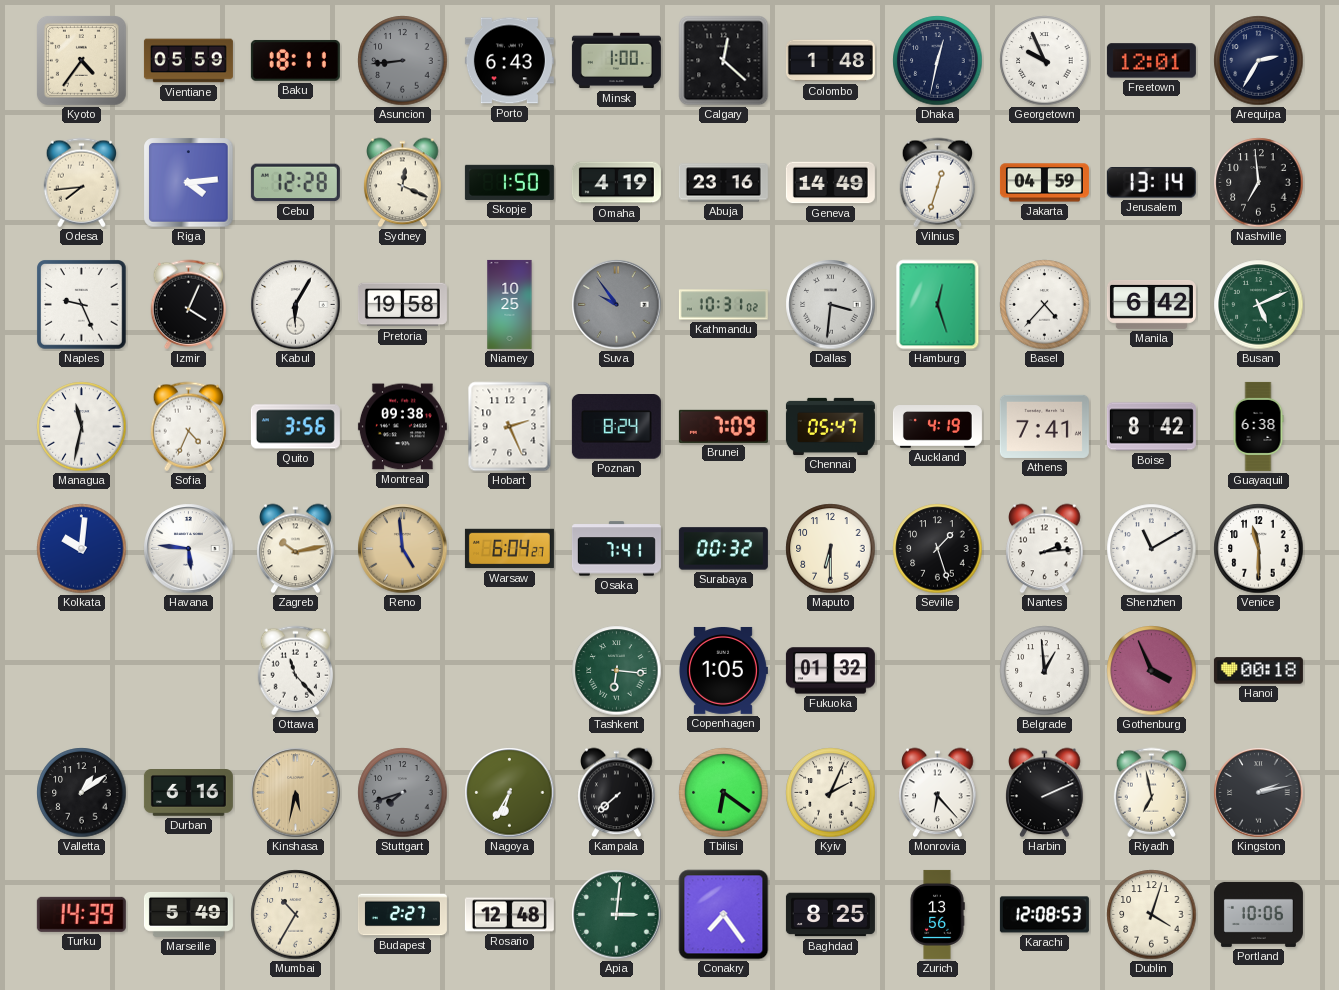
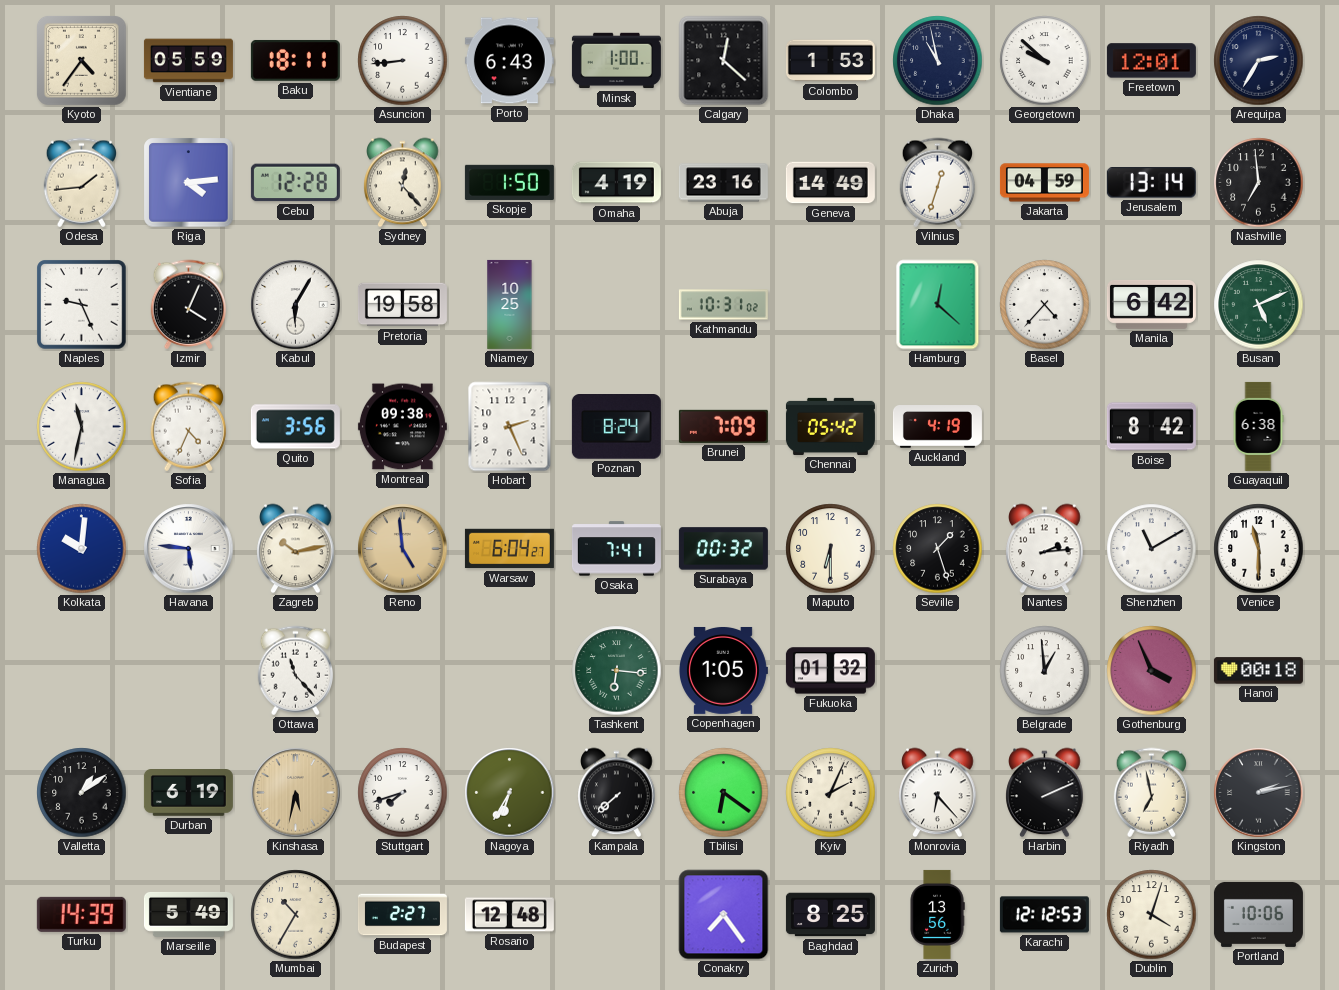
Asuncion dial: grey -> white (403, 61)
Colombo: 1:48 -> 1:53 (830, 61)
Dhaka: 12:32 -> 10:58 (938, 61)
Georgetown: 9:56 -> 9:52 (1045, 61)
Odesa: 7:44 -> 1:44 (81, 183)
Sydney: 12:19 -> 12:23 (403, 183)
Suva: 9:54 -> none (617, 305)
Dallas: 3:31 -> none (831, 305)
Hamburg: 12:27 -> 12:22 (938, 305)
Chennai: 05:47 -> 05:42 (830, 426)
Athens: 7:41 -> none (1044, 426)
Durban: 6:16 -> 6:19 (188, 793)
Stuttgart dial: grey -> white (403, 793)
Apia: 3:01 -> none (617, 915)
Karachi: 12:08 -> 12:12 (1044, 915)
